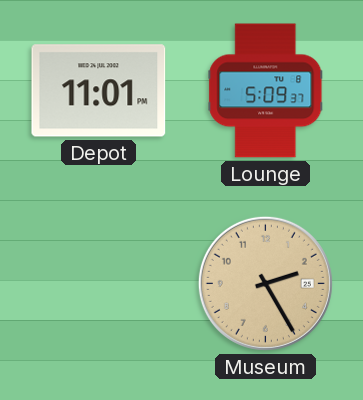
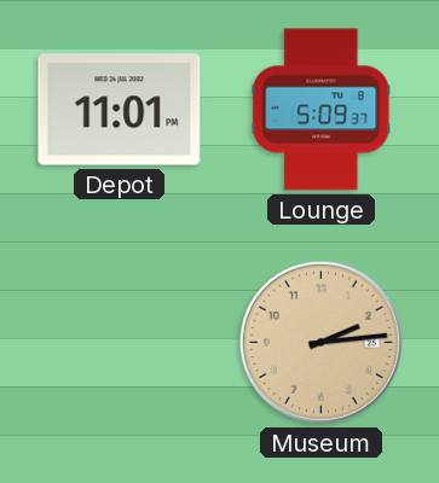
Museum: 2:25 -> 2:14 (320, 342)
